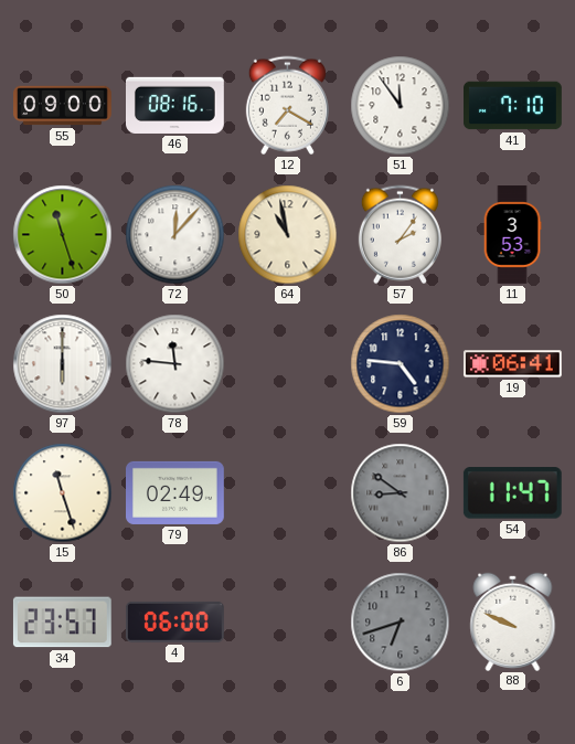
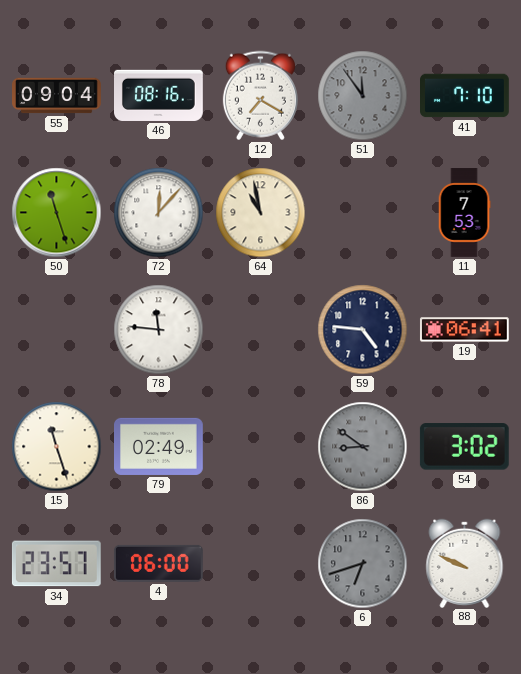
55: 09:00 -> 09:04 (57, 96)
51 dial: white -> grey (363, 96)
57: 2:06 -> none (400, 235)
11: 3:53 -> 7:53 (464, 213)
97: 6:00 -> none (63, 364)
54: 11:47 -> 3:02 (464, 447)
